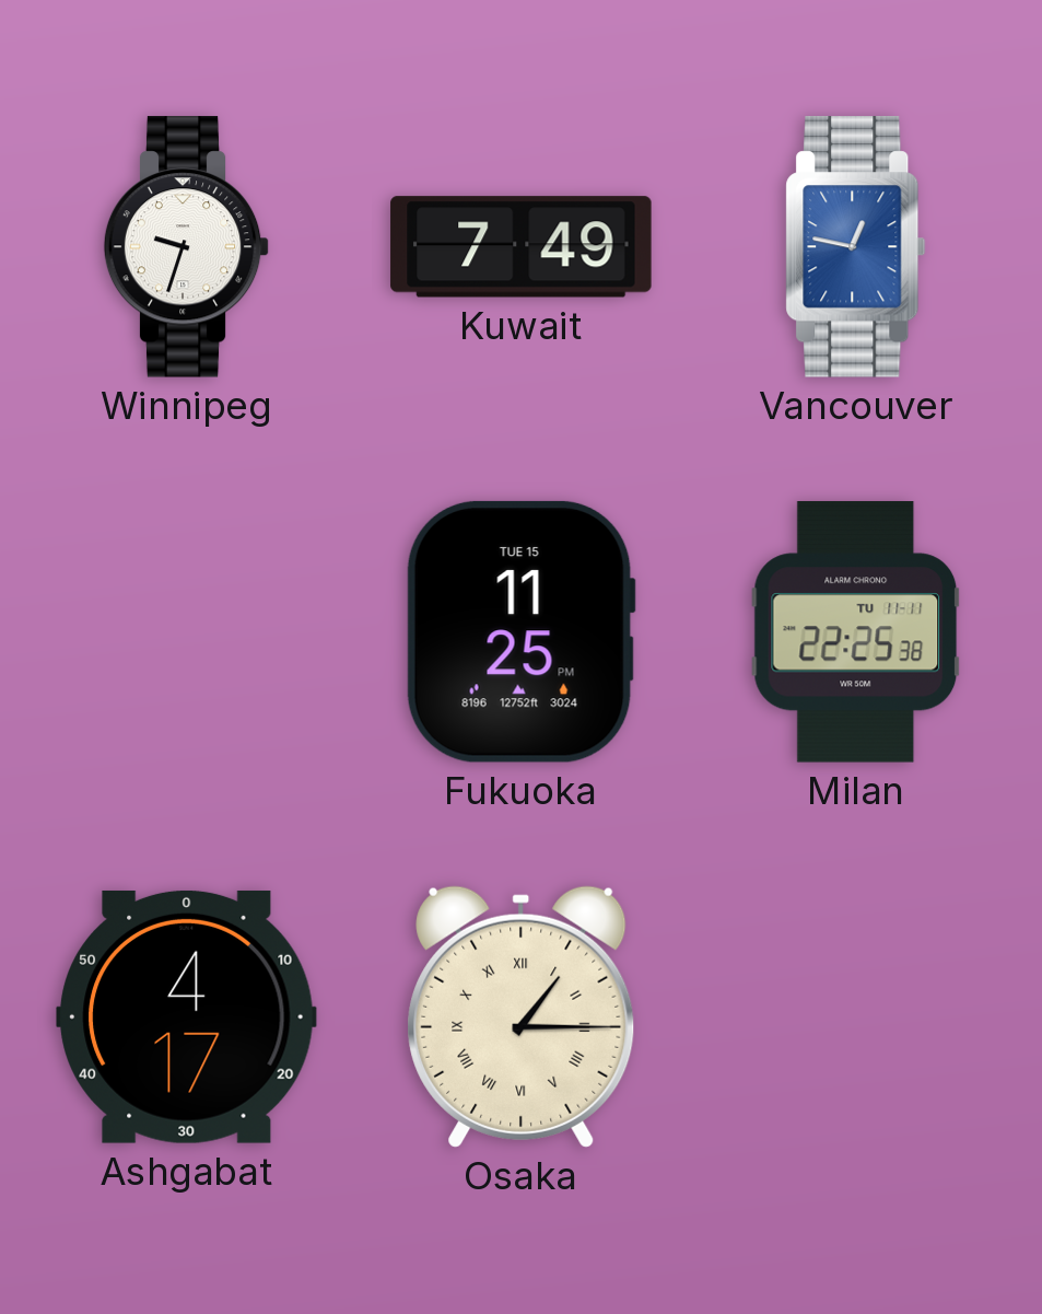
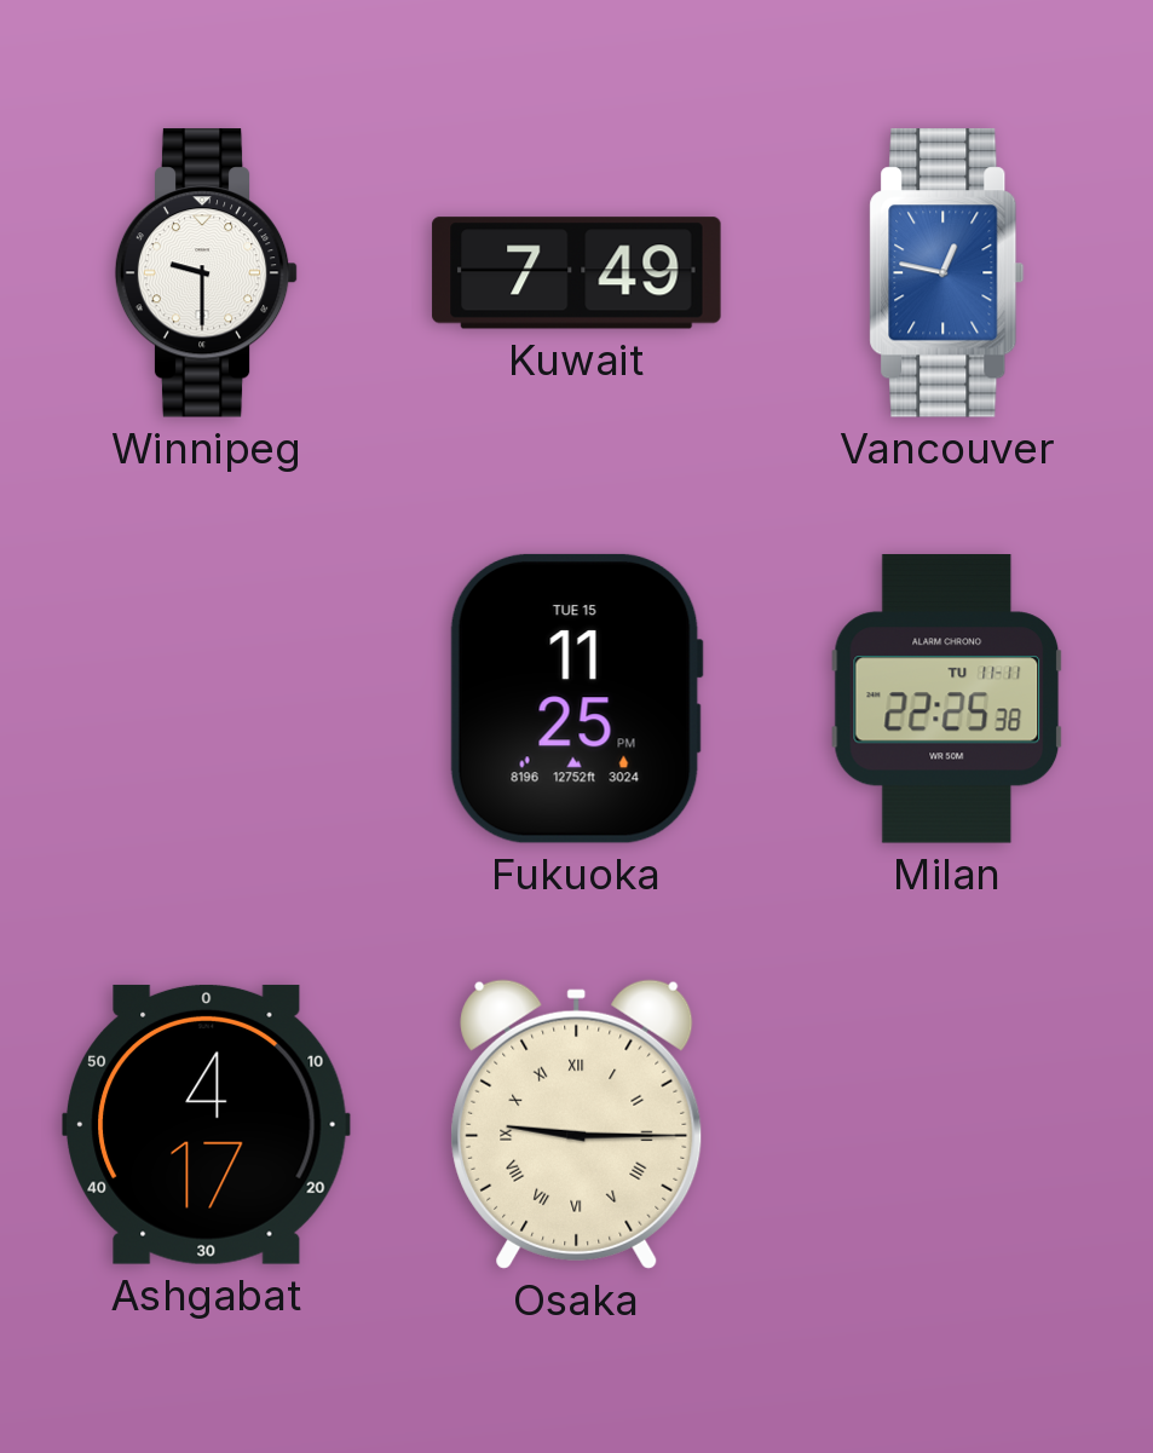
Winnipeg: 9:33 -> 9:30 (207, 273)
Osaka: 1:15 -> 9:15 (577, 1124)
